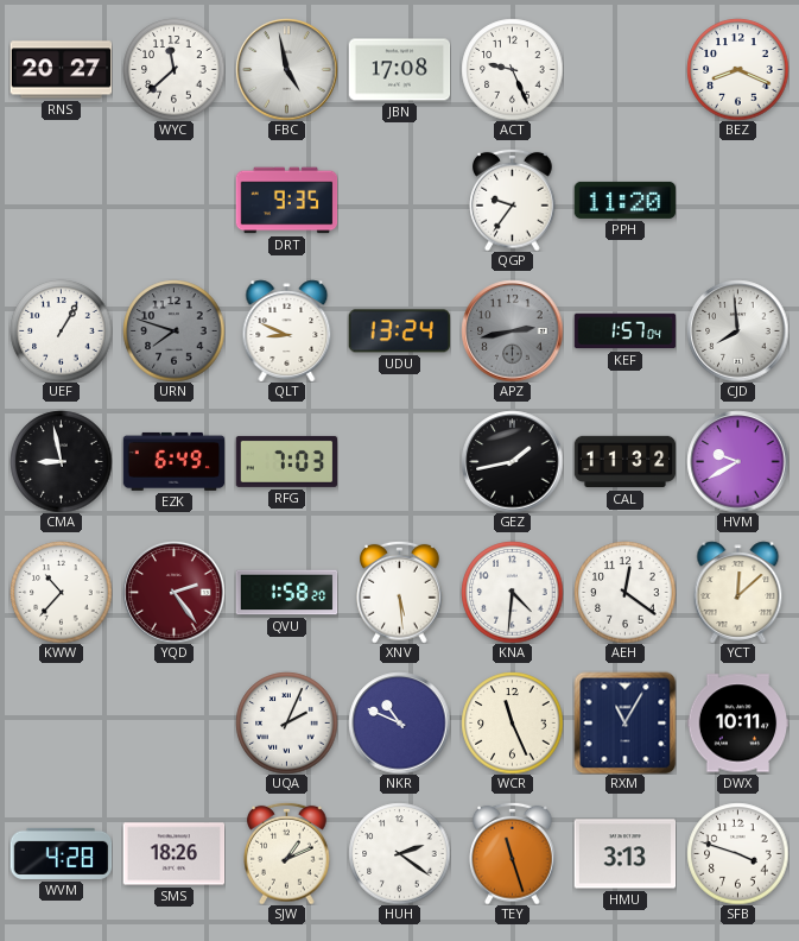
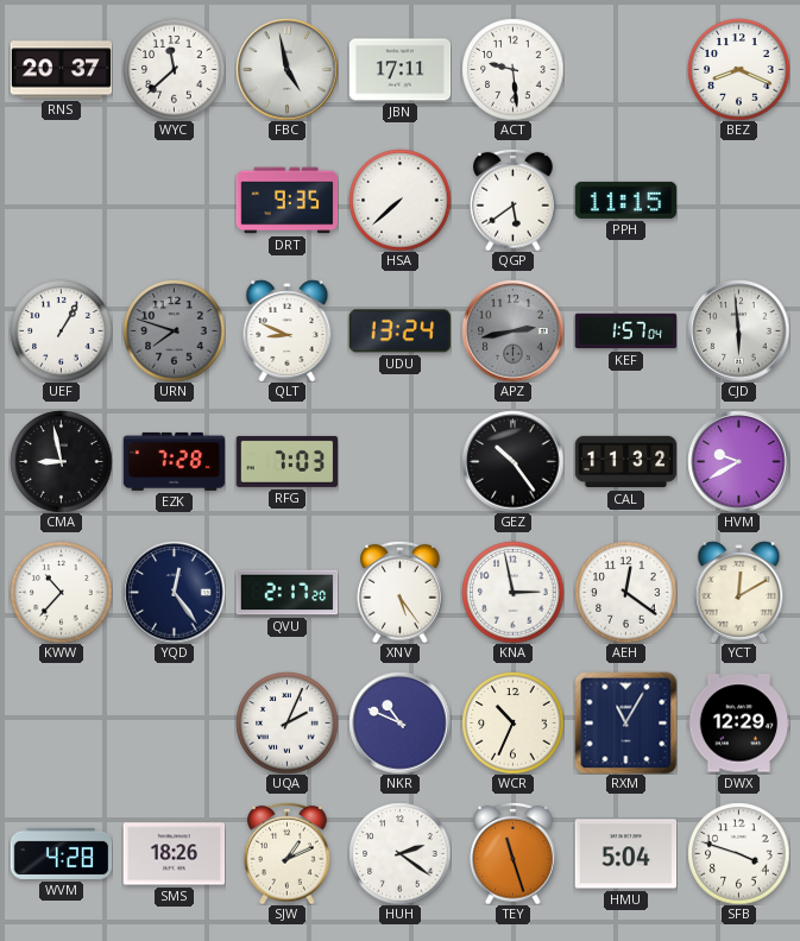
RNS: 20:27 -> 20:37 (61, 70)
JBN: 17:08 -> 17:11 (399, 70)
ACT: 9:26 -> 9:29 (512, 69)
HSA: none -> 7:38 (399, 200)
QGP: 9:36 -> 5:39 (514, 200)
PPH: 11:20 -> 11:15 (625, 200)
CJD: 7:59 -> 5:59 (738, 330)
EZK: 6:49 -> 7:28 (174, 461)
GEZ: 1:43 -> 10:24 (512, 461)
YQD: 2:24 -> 12:24 (174, 592)
YQD dial: burgundy -> navy (174, 592)
QVU: 1:58 -> 2:17 (286, 593)
XNV: 5:29 -> 5:24 (401, 592)
KNA: 4:31 -> 2:58 (512, 592)
YCT: 12:08 -> 12:10 (739, 592)
WCR: 11:26 -> 10:34 (512, 722)
DWX: 10:11 -> 12:29 (738, 724)
HMU: 3:13 -> 5:04 (625, 854)
